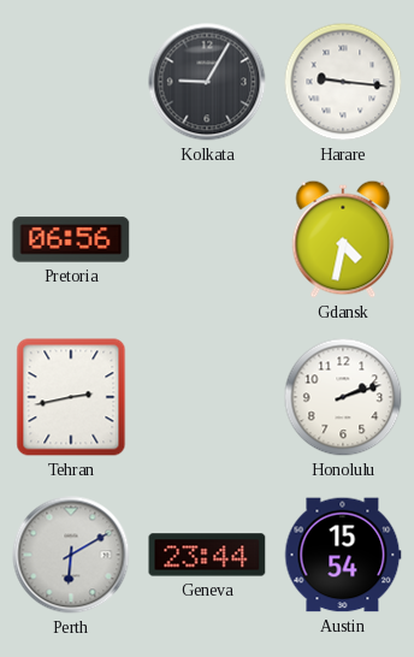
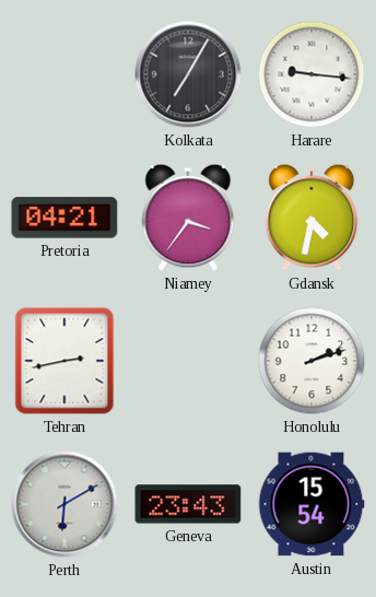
Kolkata: 9:05 -> 7:05 (188, 74)
Pretoria: 06:56 -> 04:21 (64, 218)
Niamey: none -> 3:36 (188, 218)
Geneva: 23:44 -> 23:43 (188, 504)
